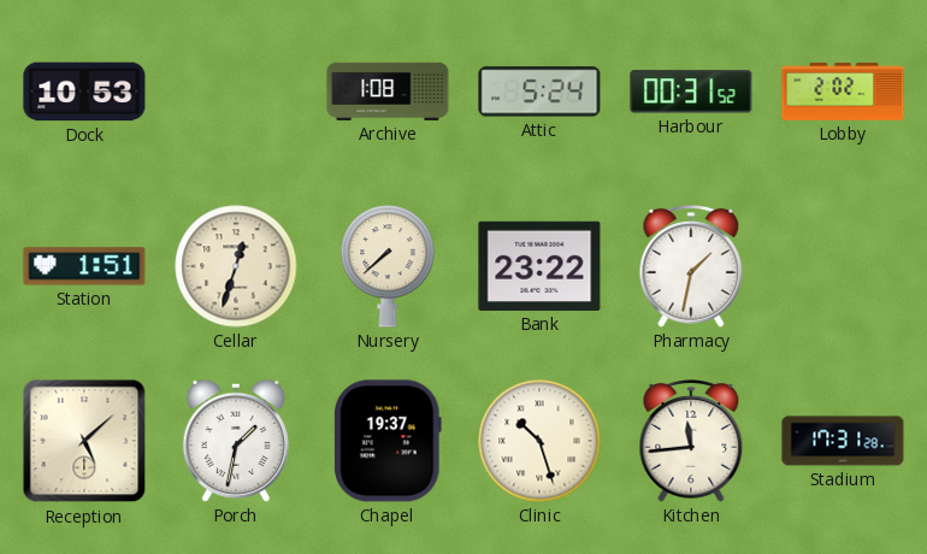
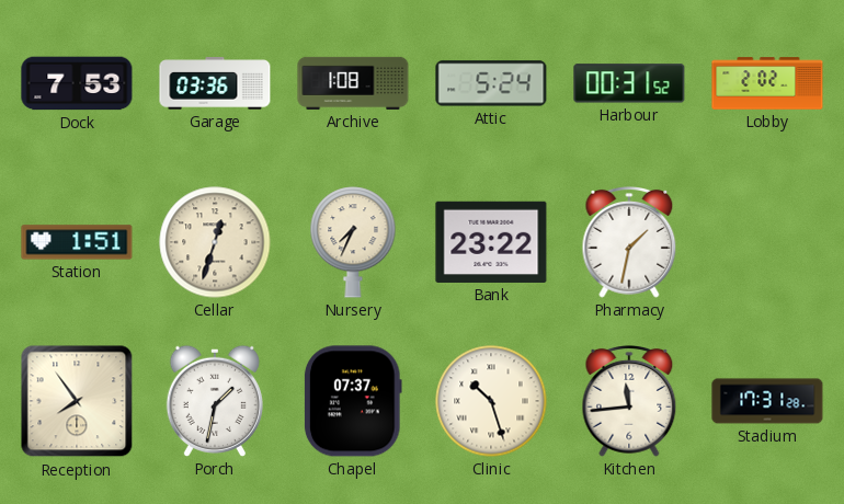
Dock: 10:53 -> 7:53 (77, 83)
Garage: none -> 03:36 (215, 83)
Nursery: 7:38 -> 7:34 (353, 242)
Reception: 5:08 -> 7:54 (77, 401)
Chapel: 19:37 -> 07:37 (353, 401)
